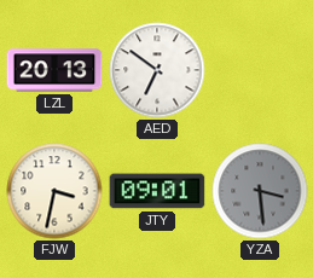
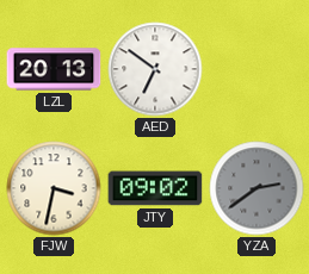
JTY: 09:01 -> 09:02 (155, 188)
YZA: 3:29 -> 2:39 (257, 188)
